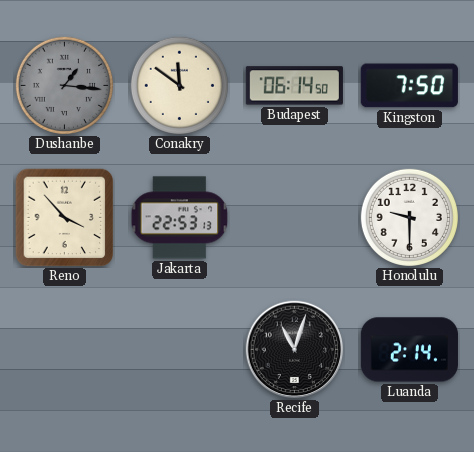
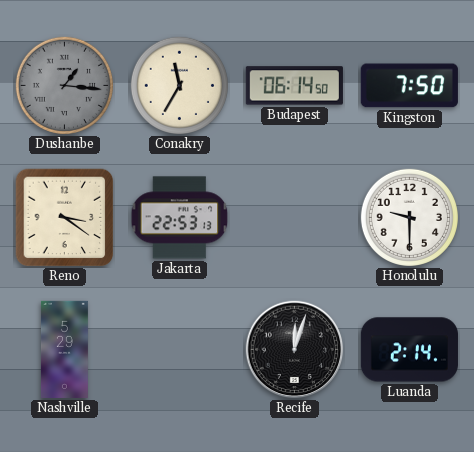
Conakry: 11:51 -> 11:35 (179, 85)
Reno: 3:53 -> 3:21 (65, 218)
Nashville: none -> 5:29 (64, 349)
Recife: 11:03 -> 12:03 (295, 350)
